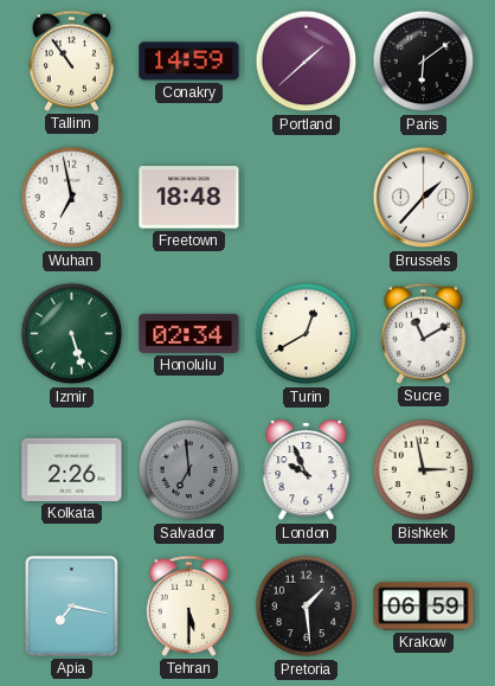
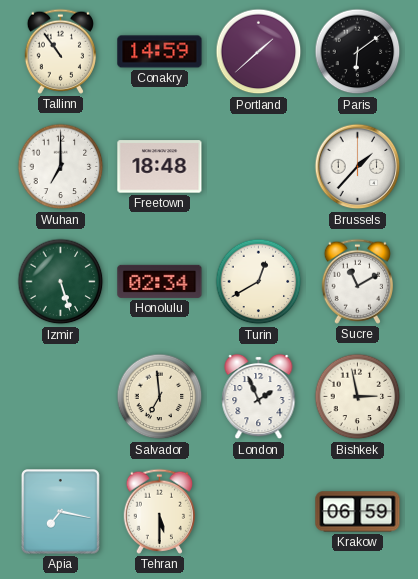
Wuhan: 6:58 -> 7:00 (61, 167)
Kolkata: 2:26 -> none (72, 469)
Salvador dial: grey -> cream (160, 397)
London: 9:56 -> 1:56 (259, 397)
Pretoria: 1:29 -> none (307, 607)
